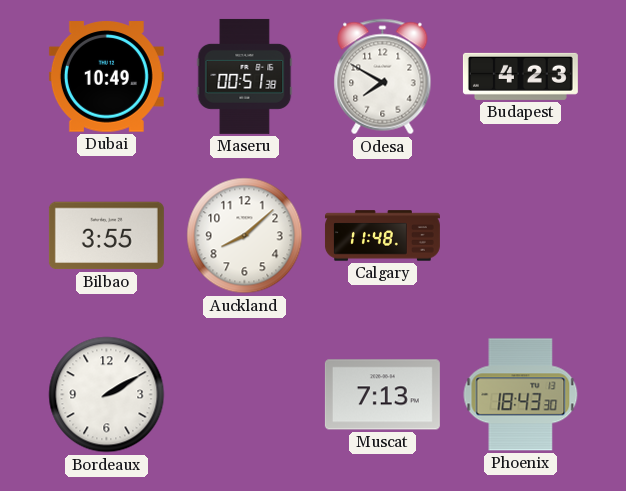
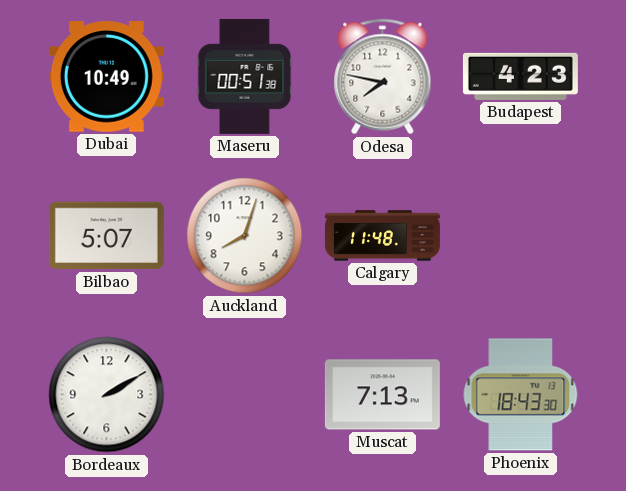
Odesa: 7:50 -> 7:47 (383, 77)
Bilbao: 3:55 -> 5:07 (106, 236)
Auckland: 8:08 -> 8:03 (245, 236)
